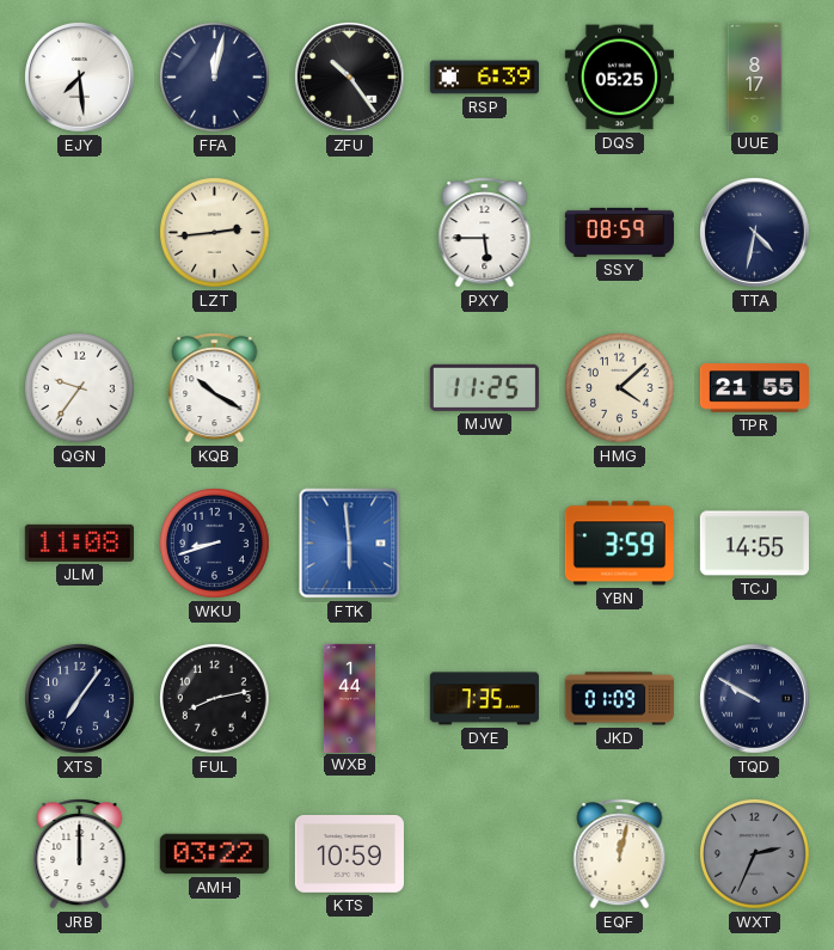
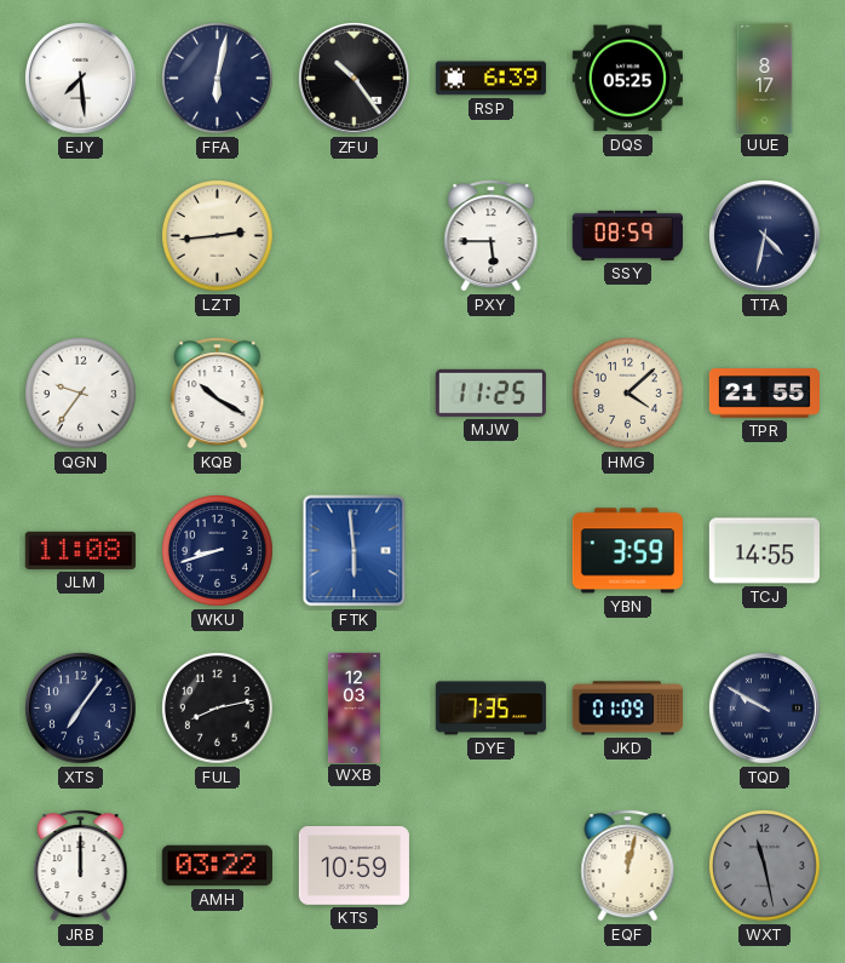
FFA: 12:02 -> 6:02 (218, 79)
WXB: 1:44 -> 12:03 (353, 707)
WXT: 2:34 -> 11:28 (765, 866)
